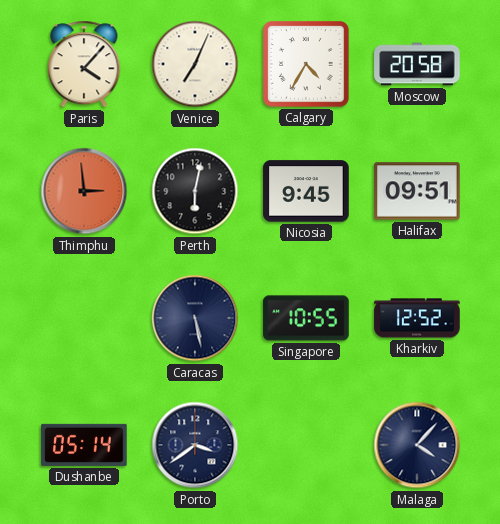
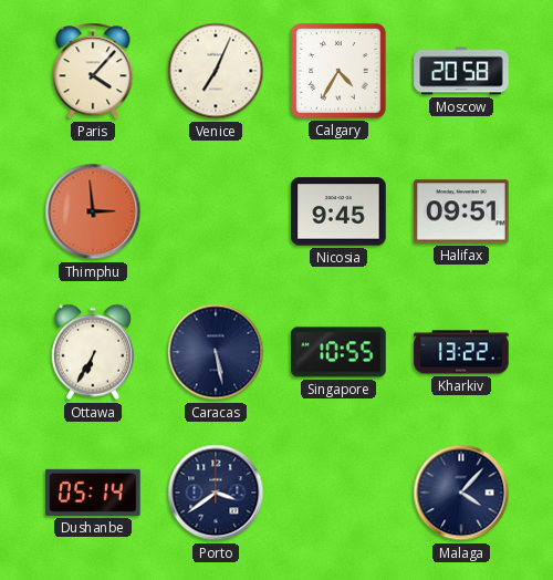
Perth: 6:02 -> none (195, 191)
Ottawa: none -> 6:35 (93, 352)
Kharkiv: 12:52 -> 13:22 (461, 352)
